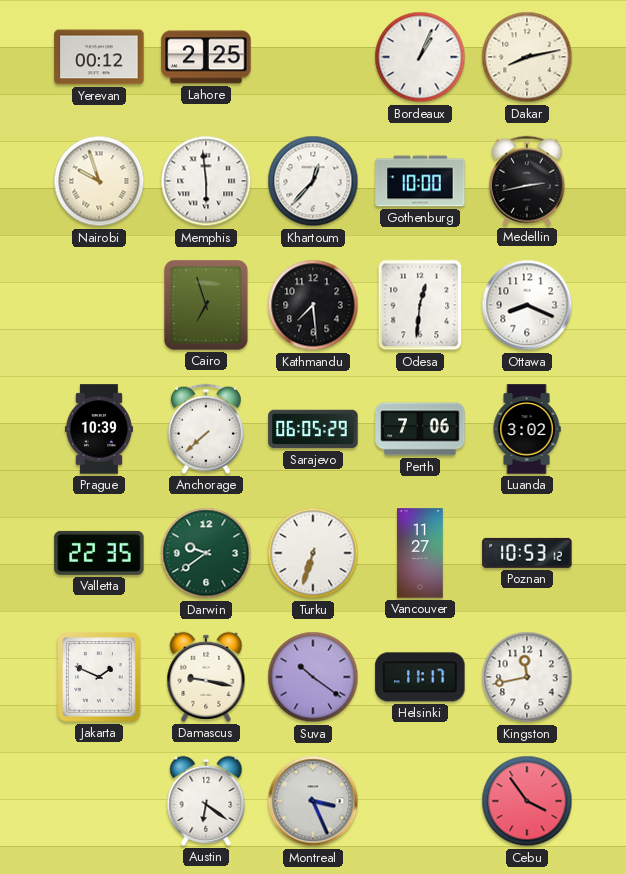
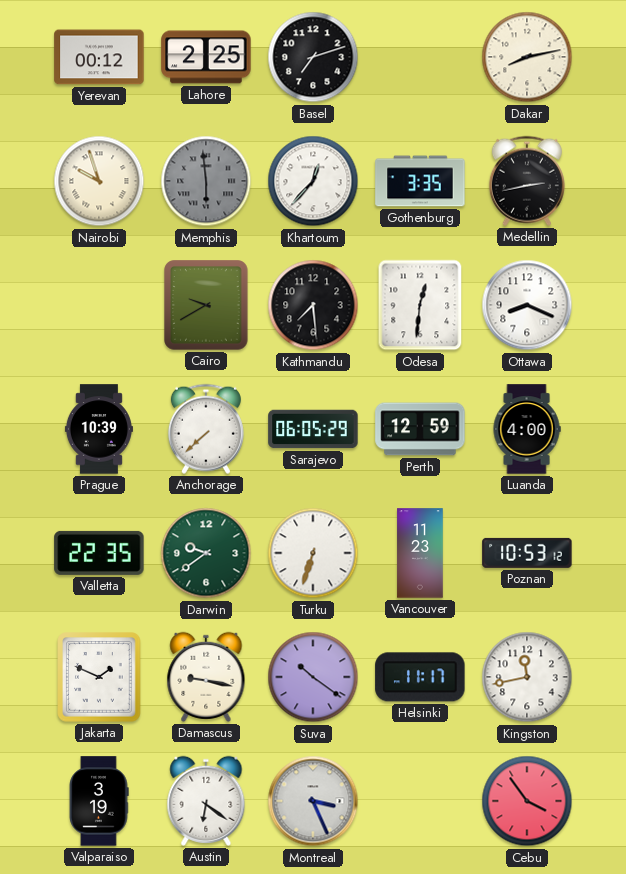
Basel: none -> 7:12 (313, 57)
Bordeaux: 1:04 -> none (420, 57)
Memphis dial: white -> grey (206, 181)
Gothenburg: 10:00 -> 3:35 (420, 181)
Cairo: 6:57 -> 9:40 (206, 305)
Perth: 7:06 -> 12:59 (420, 429)
Luanda: 3:02 -> 4:00 (527, 429)
Vancouver: 11:27 -> 11:23 (420, 553)
Valparaiso: none -> 3:19 (99, 801)
